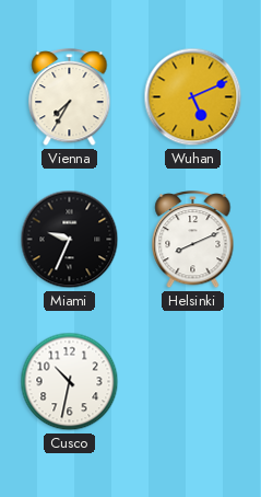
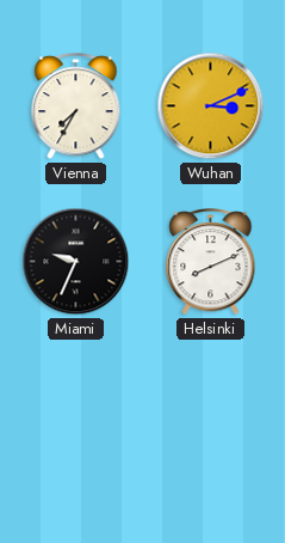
Wuhan: 5:11 -> 3:11 (211, 106)
Cusco: 10:32 -> none (70, 382)
